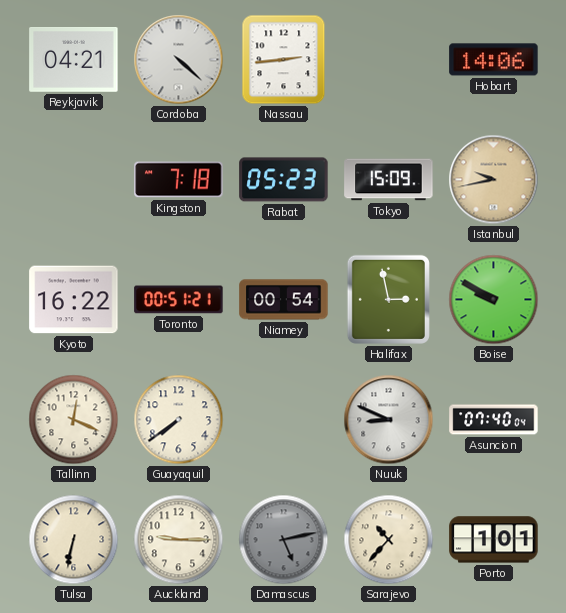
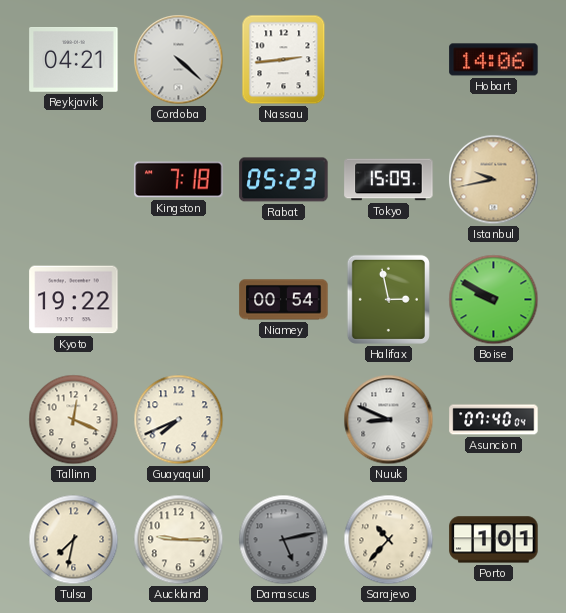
Kyoto: 16:22 -> 19:22 (74, 300)
Toronto: 00:51 -> none (179, 300)
Guayaquil: 7:39 -> 7:41 (179, 420)
Tulsa: 6:32 -> 7:32 (74, 540)
